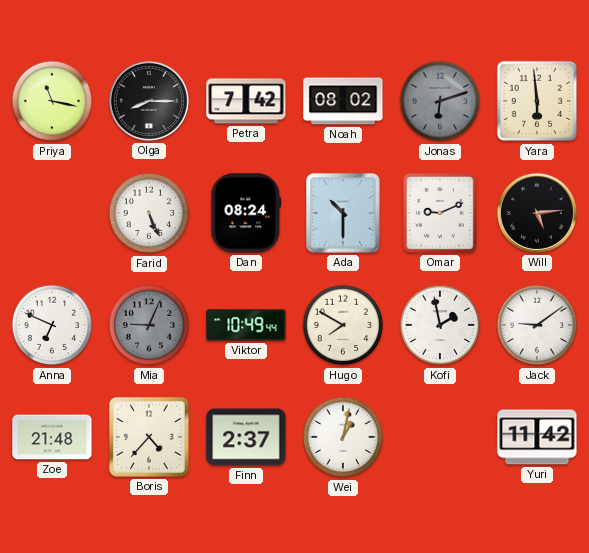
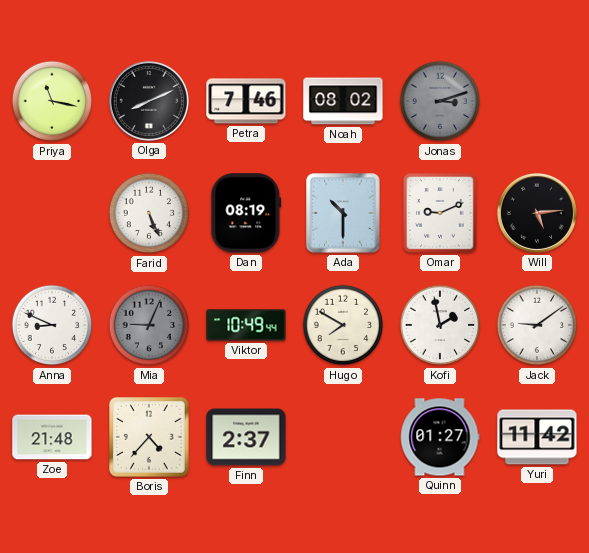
Olga: 8:15 -> 8:11 (149, 101)
Petra: 7:42 -> 7:46 (246, 101)
Jonas: 6:12 -> 3:12 (440, 101)
Yara: 5:59 -> none (537, 101)
Dan: 08:24 -> 08:19 (246, 213)
Anna: 6:49 -> 8:49 (52, 325)
Wei: 1:02 -> none (343, 437)
Quinn: none -> 01:27 (440, 437)
